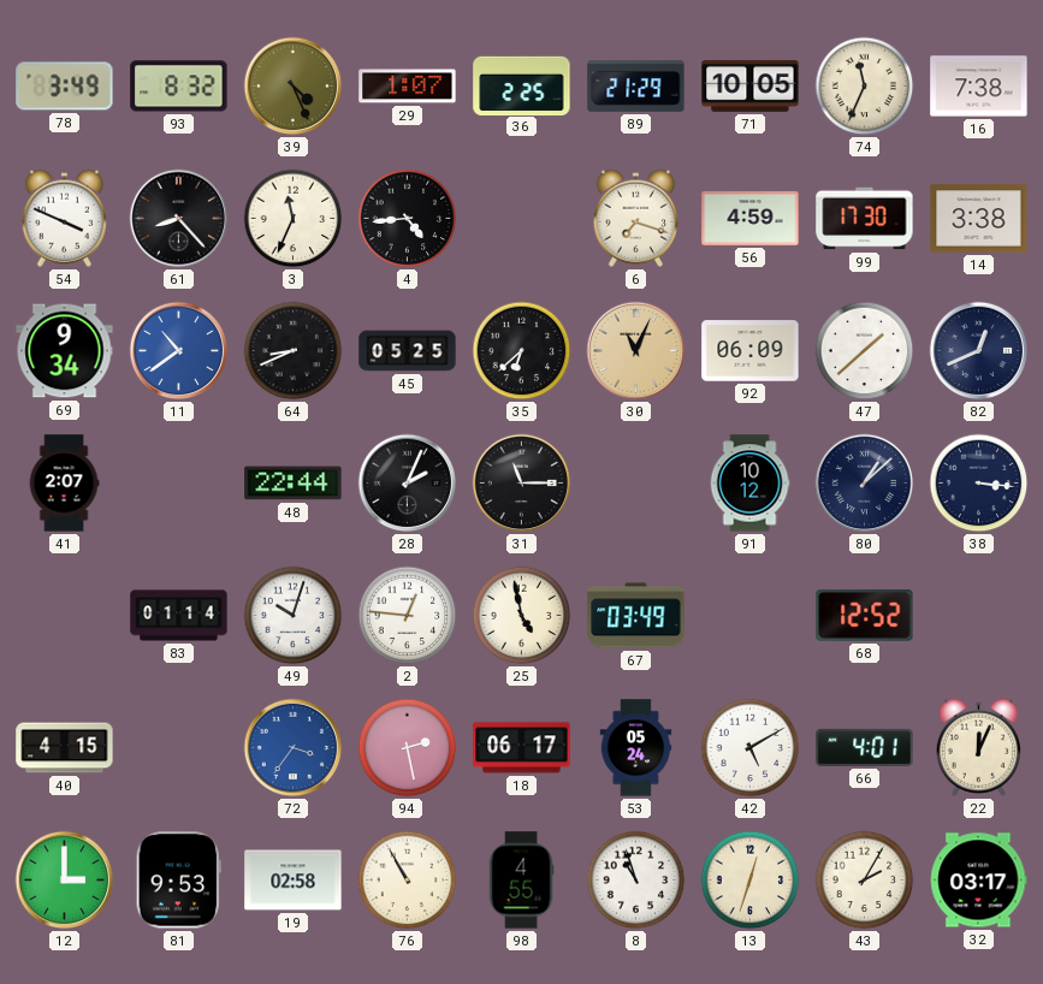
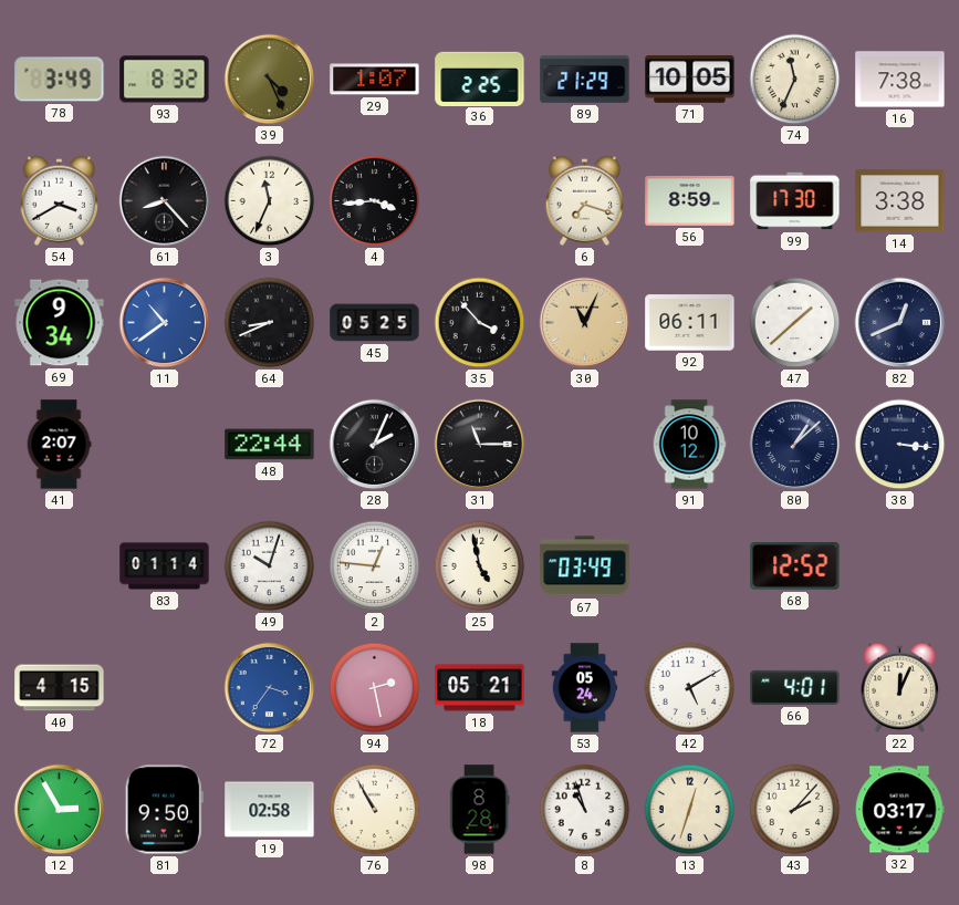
54: 3:49 -> 3:40 (60, 200)
4: 4:44 -> 3:44 (375, 201)
56: 4:59 -> 8:59 (690, 201)
35: 6:38 -> 3:53 (480, 323)
92: 06:09 -> 06:11 (690, 323)
18: 06:17 -> 05:21 (480, 688)
12: 3:00 -> 2:55 (60, 810)
81: 9:53 -> 9:50 (164, 810)
98: 4:55 -> 8:28 (479, 810)
43: 2:05 -> 2:07 (795, 810)
